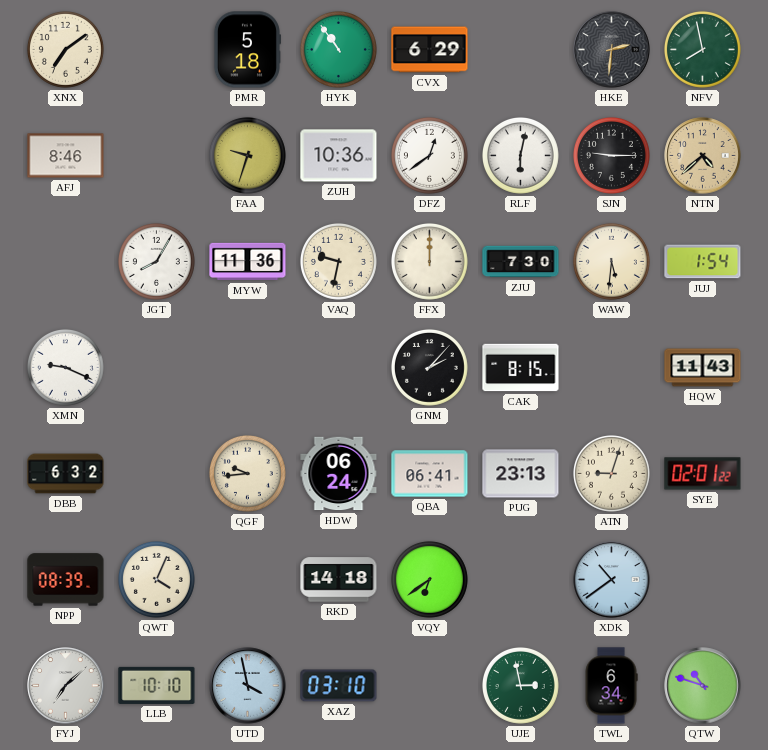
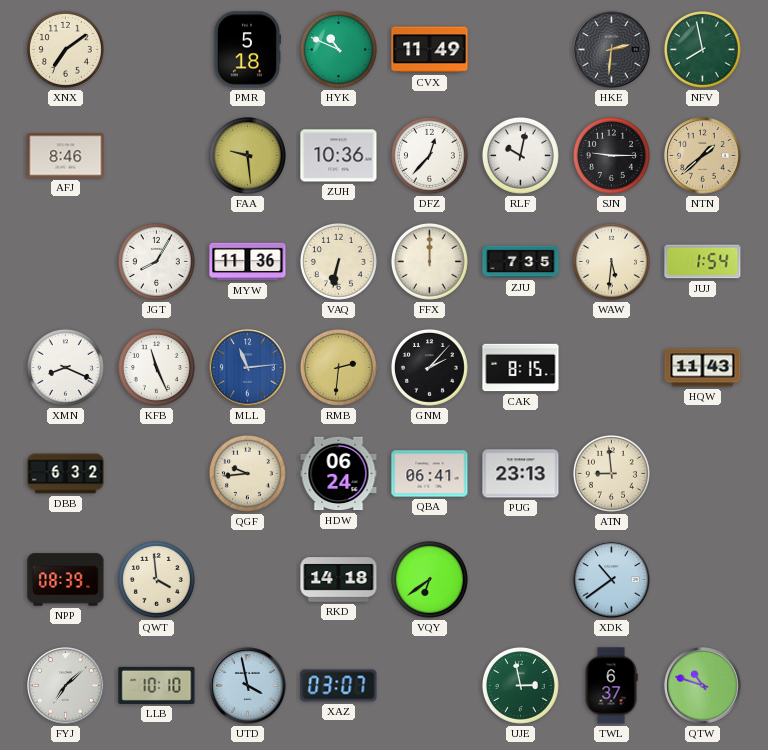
HYK: 10:54 -> 10:49 (338, 49)
CVX: 6:29 -> 11:49 (430, 50)
FAA: 9:33 -> 9:29 (247, 155)
DFZ: 12:39 -> 12:37 (429, 155)
RLF: 6:02 -> 10:02 (520, 155)
NTN: 4:38 -> 1:38 (703, 156)
VAQ: 9:32 -> 6:32 (338, 261)
ZJU: 7:30 -> 7:35 (521, 262)
XMN: 9:19 -> 8:19 (65, 367)
KFB: none -> 11:26 (156, 367)
MLL: none -> 11:14 (248, 368)
RMB: none -> 2:31 (338, 367)
ATN: 9:03 -> 8:59 (611, 473)
SYE: 02:01 -> none (703, 474)
QWT: 4:04 -> 3:59 (156, 579)
XAZ: 03:10 -> 03:07 (339, 686)
TWL: 6:34 -> 6:37 (611, 686)
